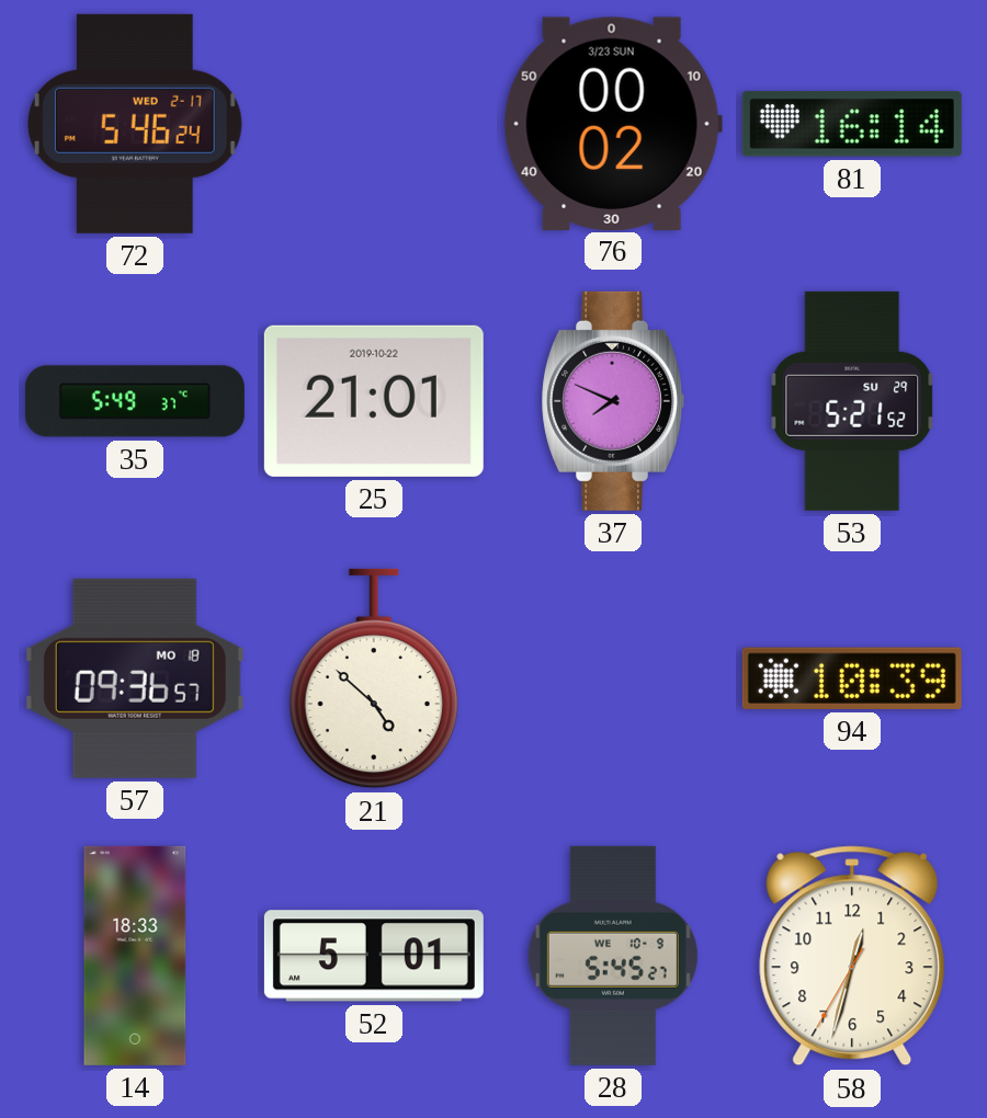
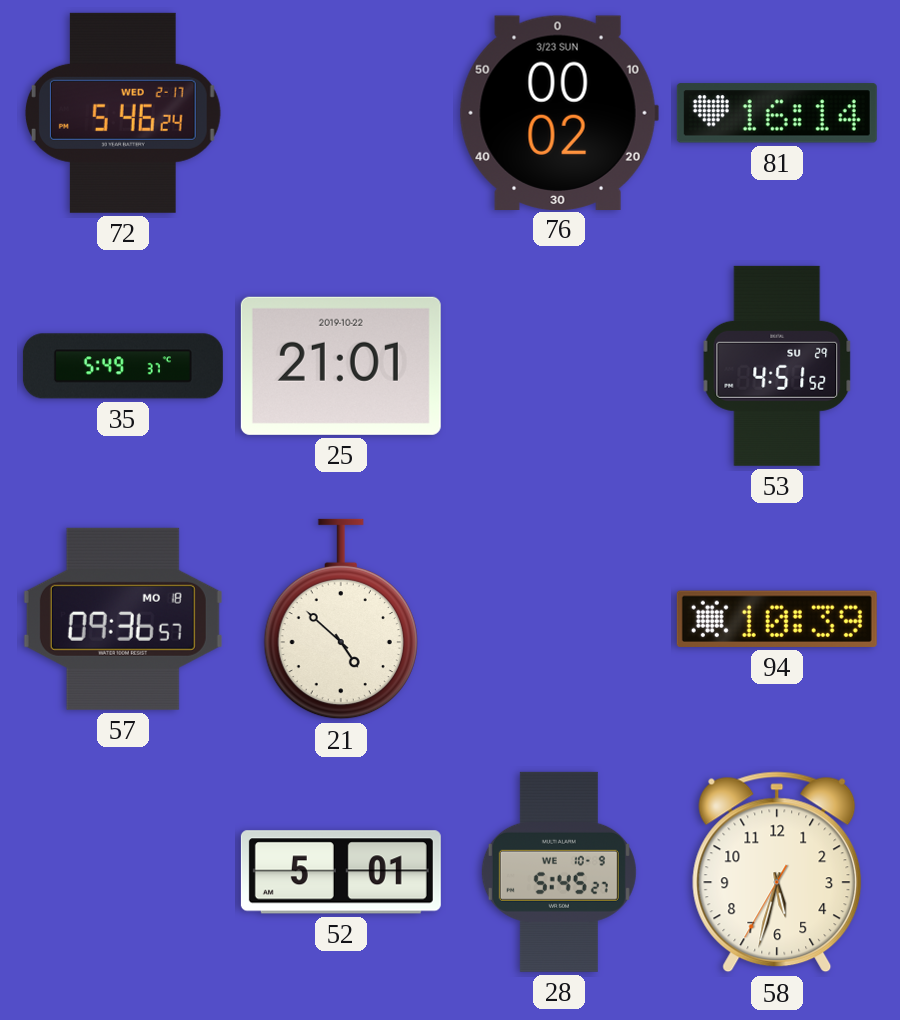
37: 7:49 -> none (612, 401)
53: 5:21 -> 4:51 (777, 366)
14: 18:33 -> none (135, 956)
58: 12:32 -> 5:32 (777, 872)
